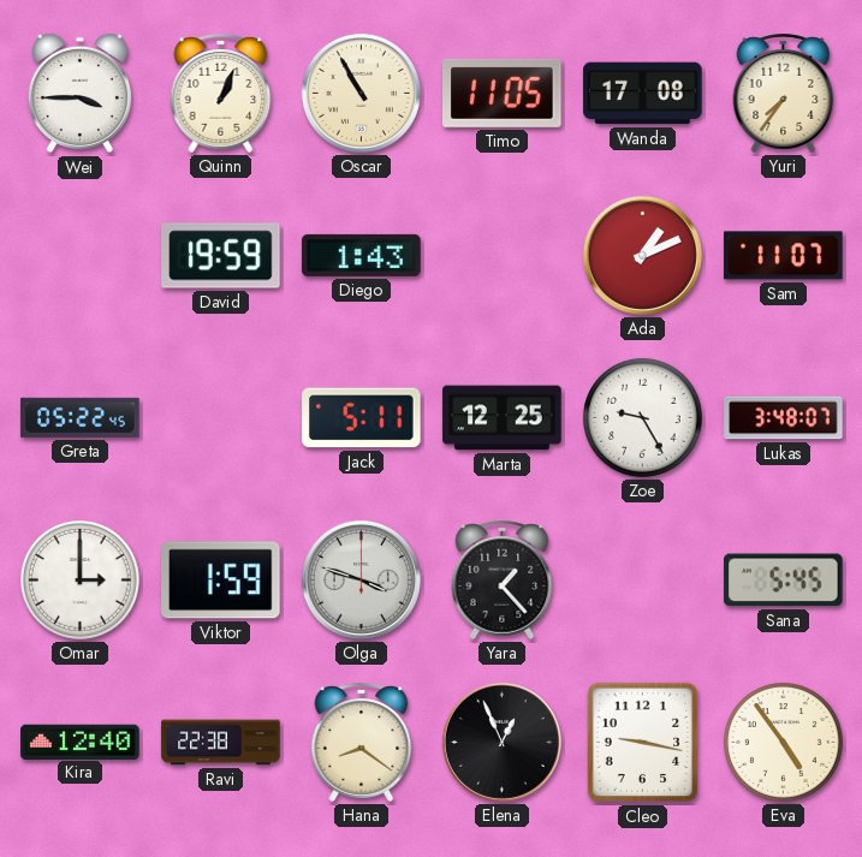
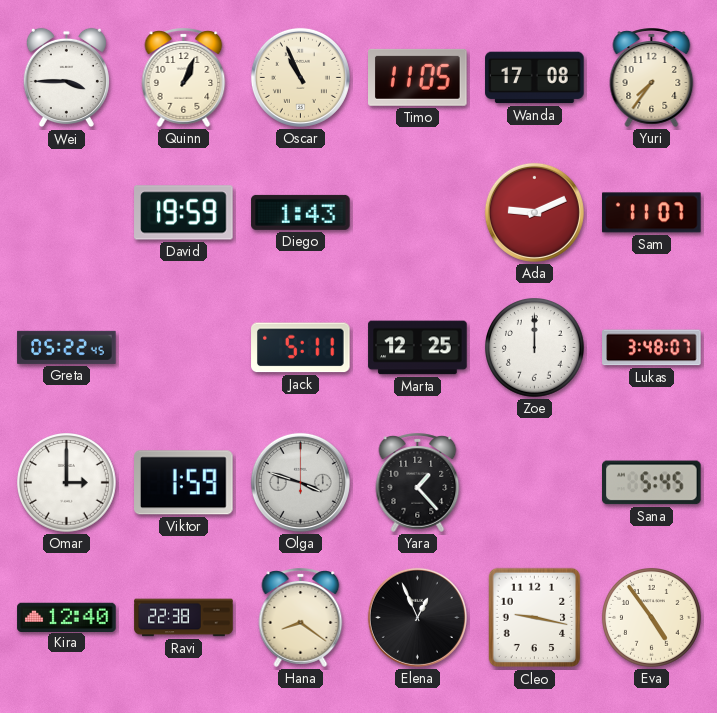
Oscar: 10:55 -> 10:56 (300, 77)
Ada: 1:11 -> 9:11 (534, 212)
Zoe: 9:25 -> 12:00 (535, 348)
